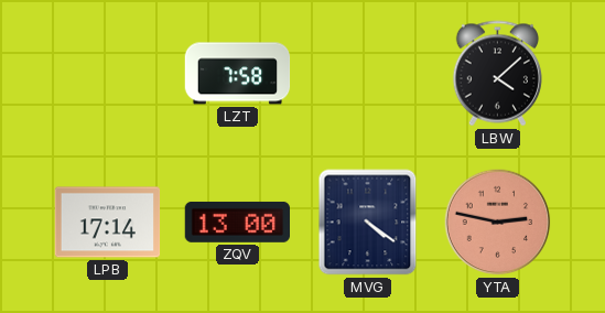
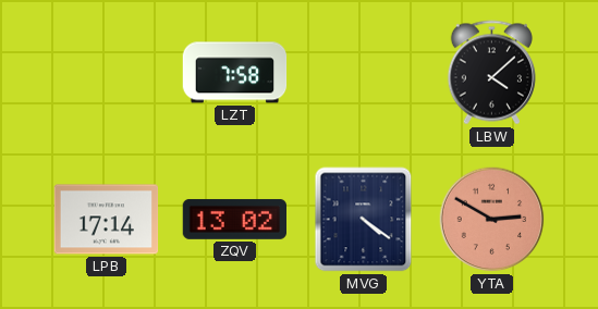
ZQV: 13:00 -> 13:02 (234, 219)
YTA: 2:47 -> 2:50 (492, 220)
